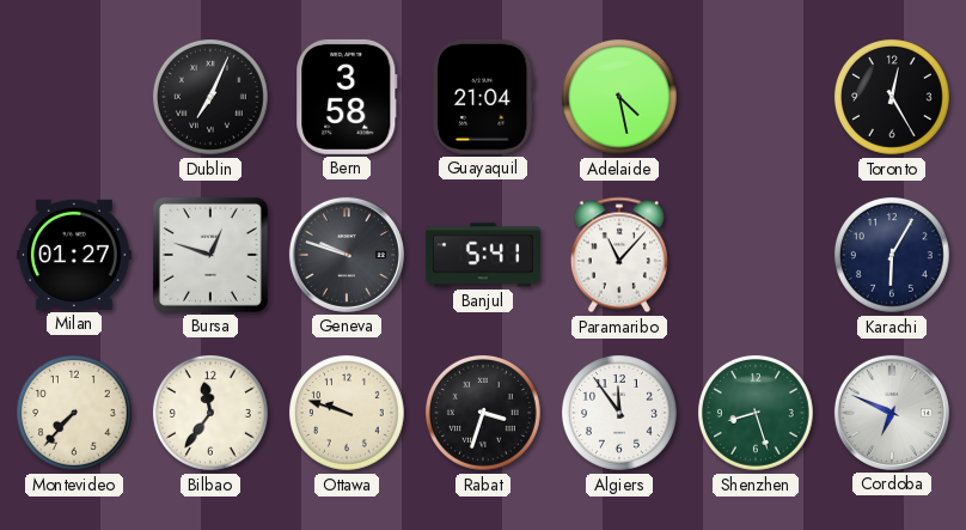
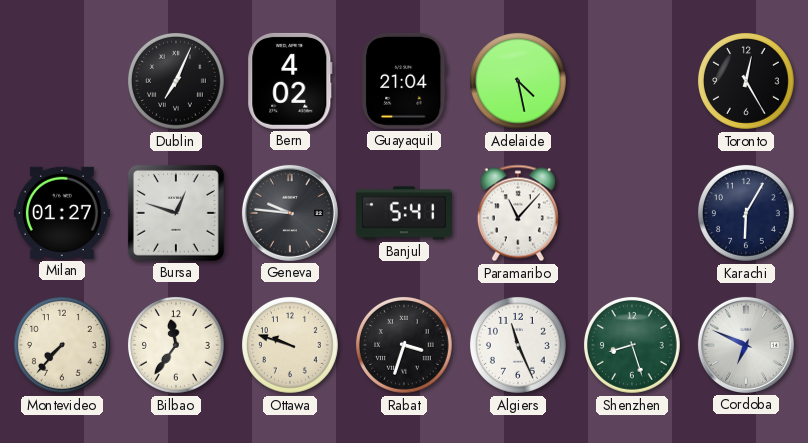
Bern: 3:58 -> 4:02 (290, 81)
Geneva: 9:48 -> 9:46 (290, 213)
Algiers: 11:54 -> 11:26 (518, 345)
